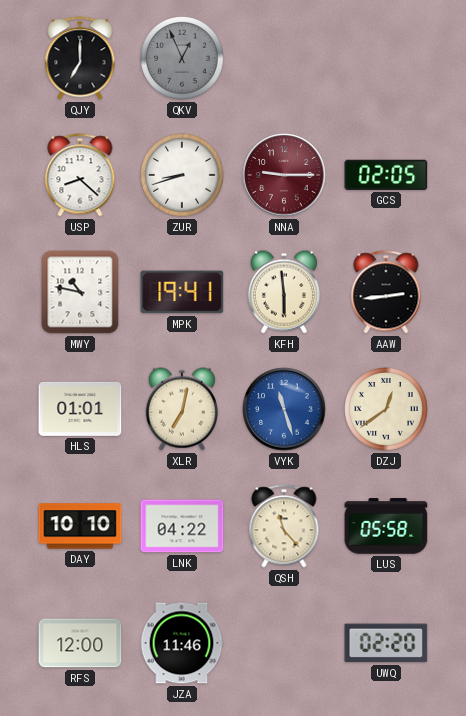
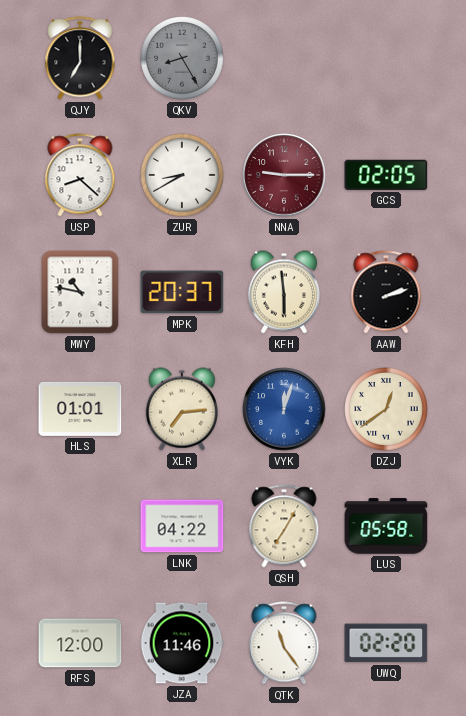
QKV: 12:56 -> 8:25 (182, 58)
ZUR: 8:42 -> 8:40 (182, 175)
MPK: 19:41 -> 20:37 (182, 292)
AAW: 2:44 -> 2:12 (386, 292)
XLR: 7:02 -> 7:14 (182, 409)
VYK: 11:27 -> 12:03 (284, 409)
DAY: 10:10 -> none (80, 526)
QSH: 11:23 -> 7:05 (284, 526)
QTK: none -> 11:24 (284, 643)
